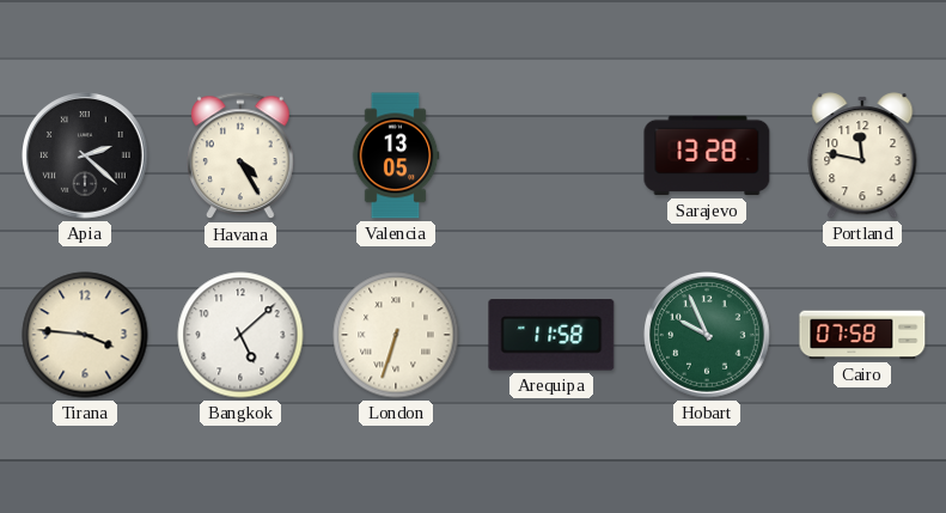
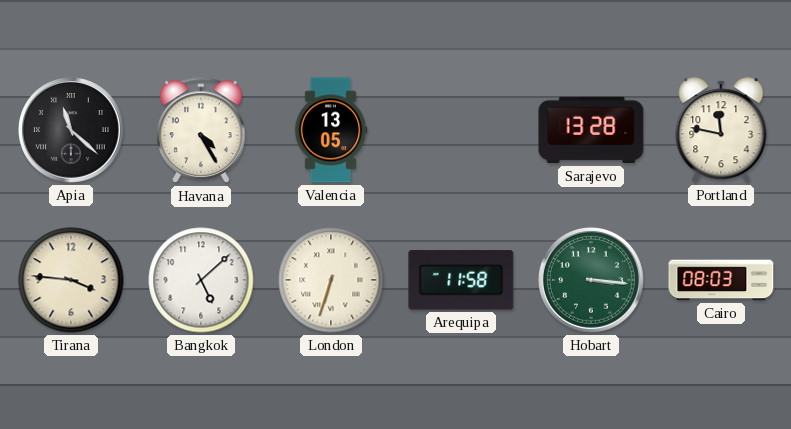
Apia: 2:22 -> 11:22 (72, 131)
Hobart: 9:56 -> 3:16 (592, 281)
Cairo: 07:58 -> 08:03 (721, 280)
